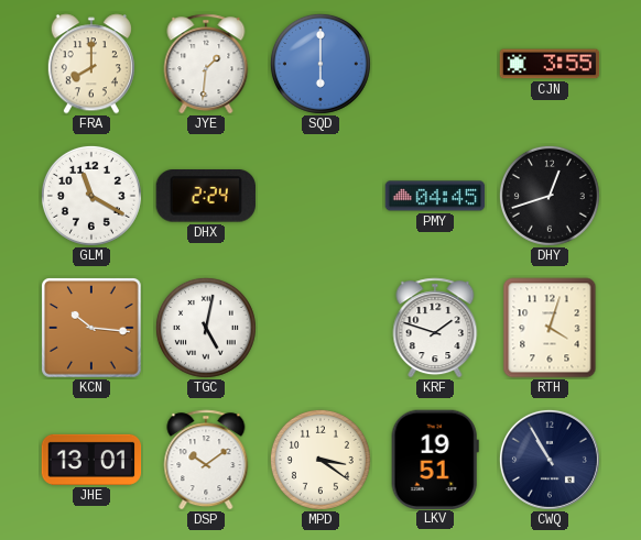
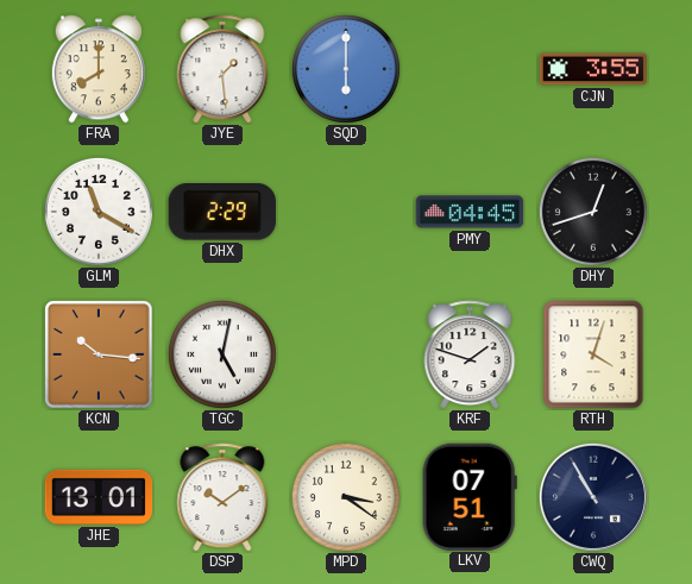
JYE: 1:31 -> 1:29 (222, 69)
DHX: 2:24 -> 2:29 (222, 212)
LKV: 19:51 -> 07:51 (470, 496)
